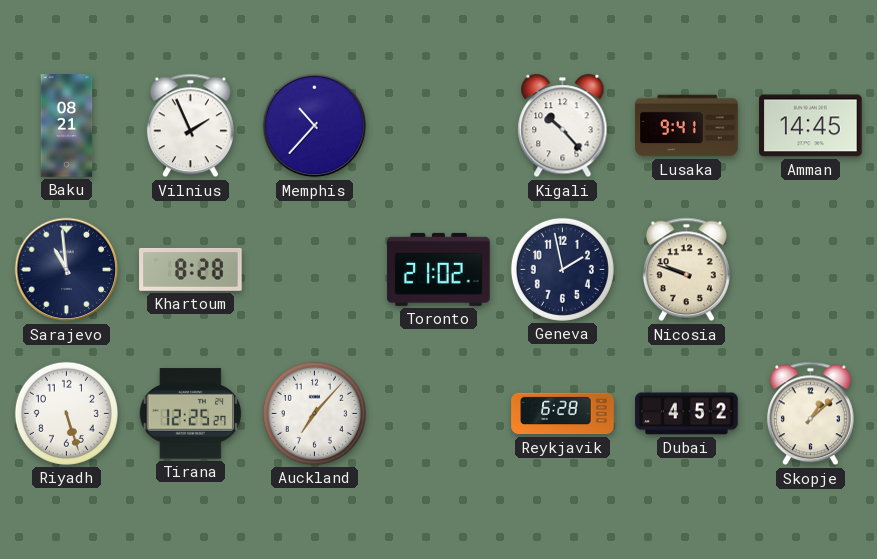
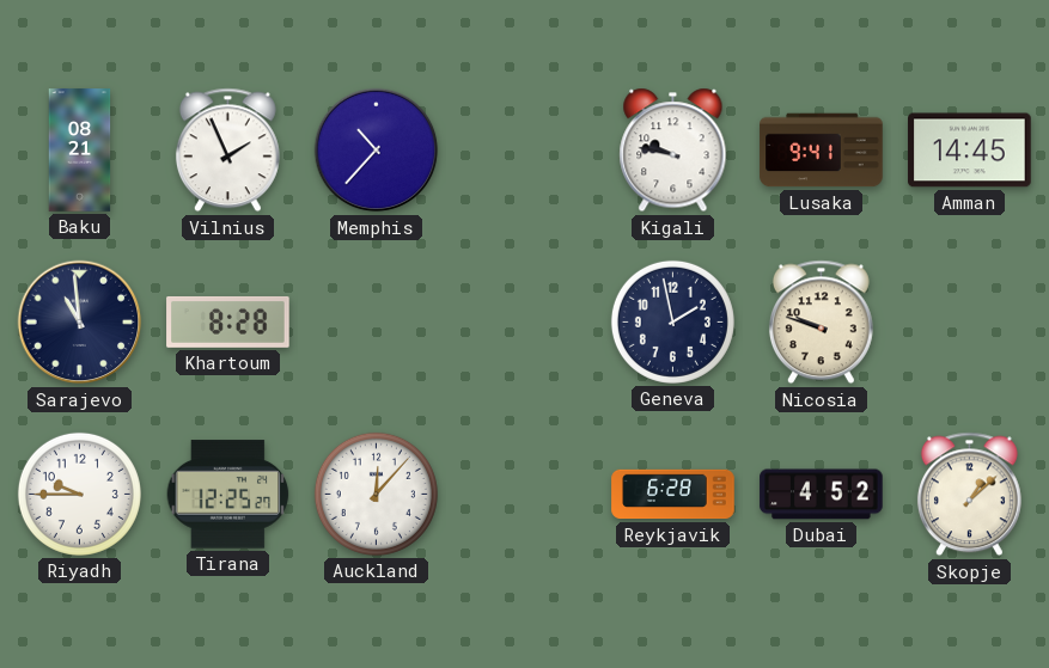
Kigali: 10:23 -> 9:47 (673, 151)
Toronto: 21:02 -> none (439, 269)
Riyadh: 5:27 -> 9:45 (79, 494)
Auckland: 7:07 -> 12:07 (376, 494)
